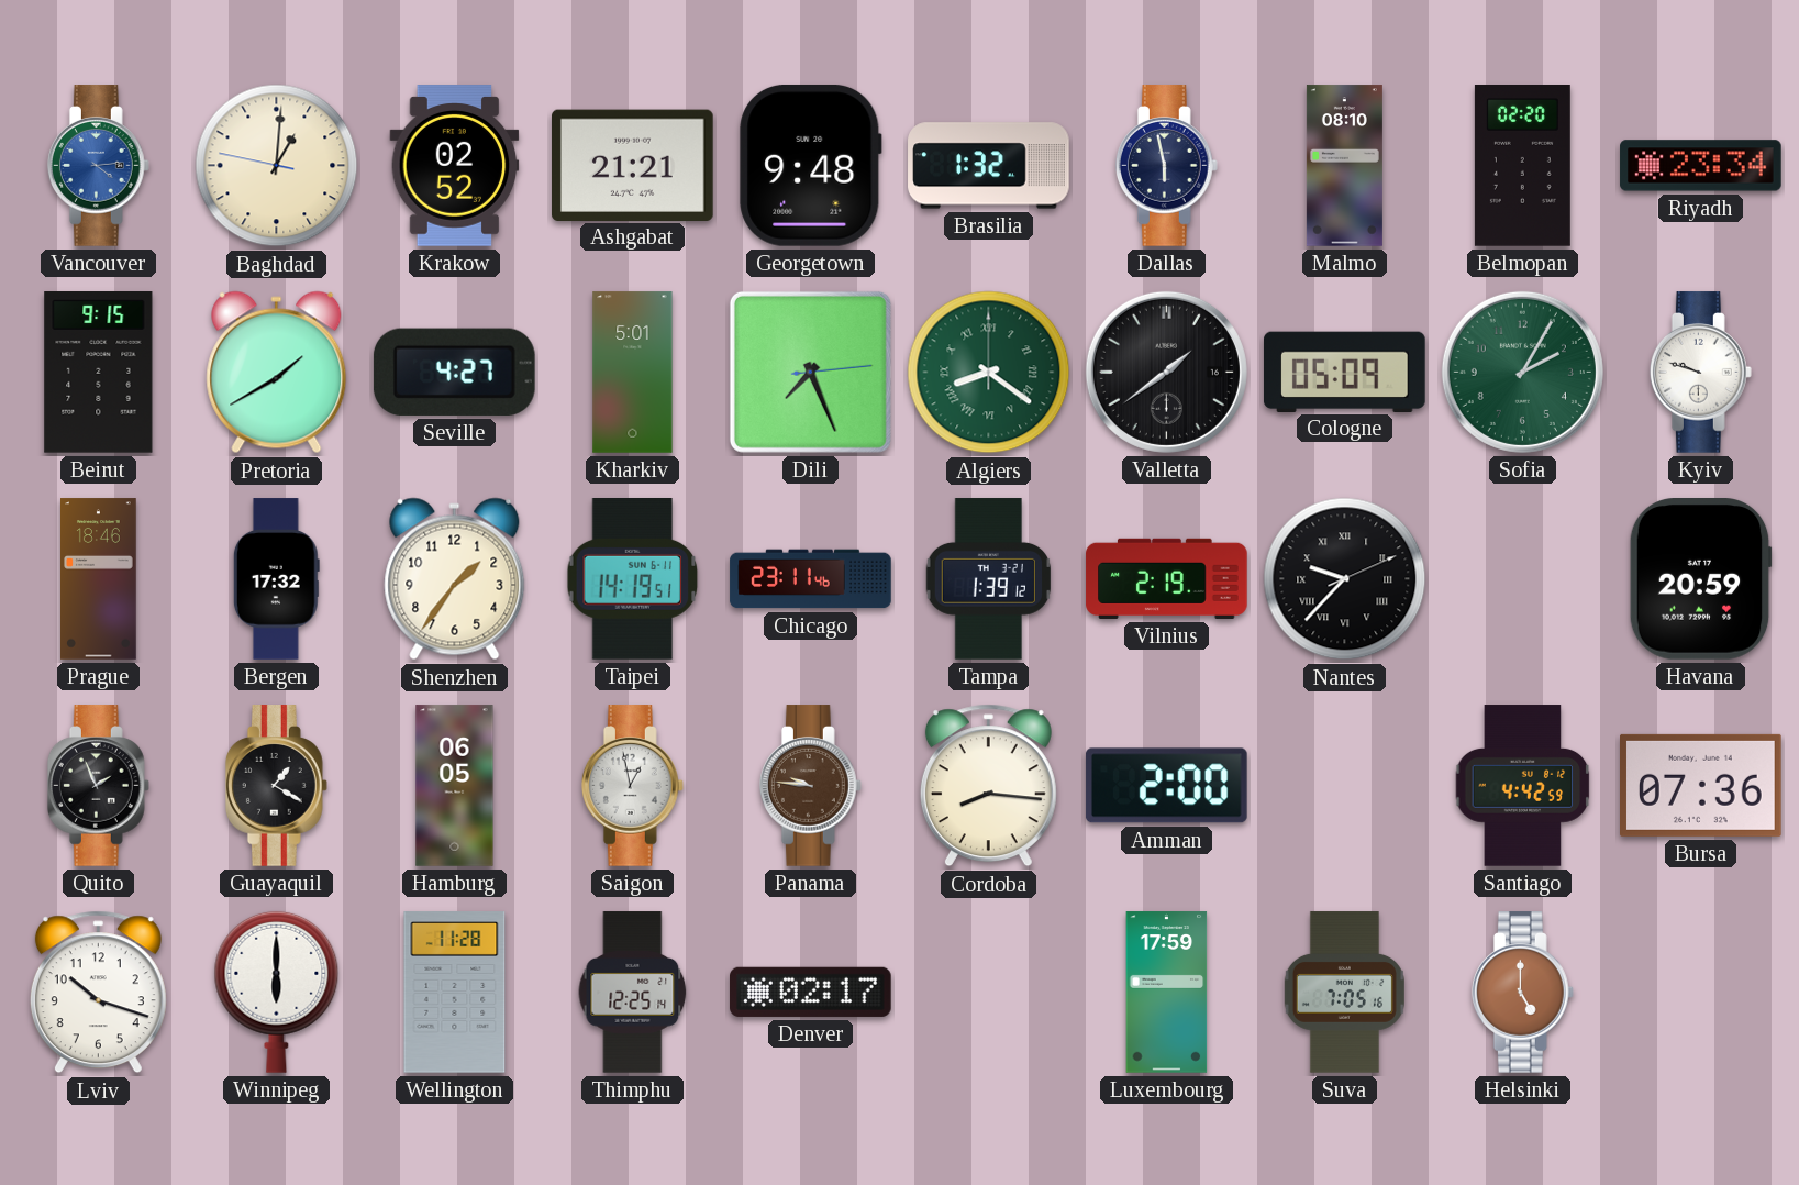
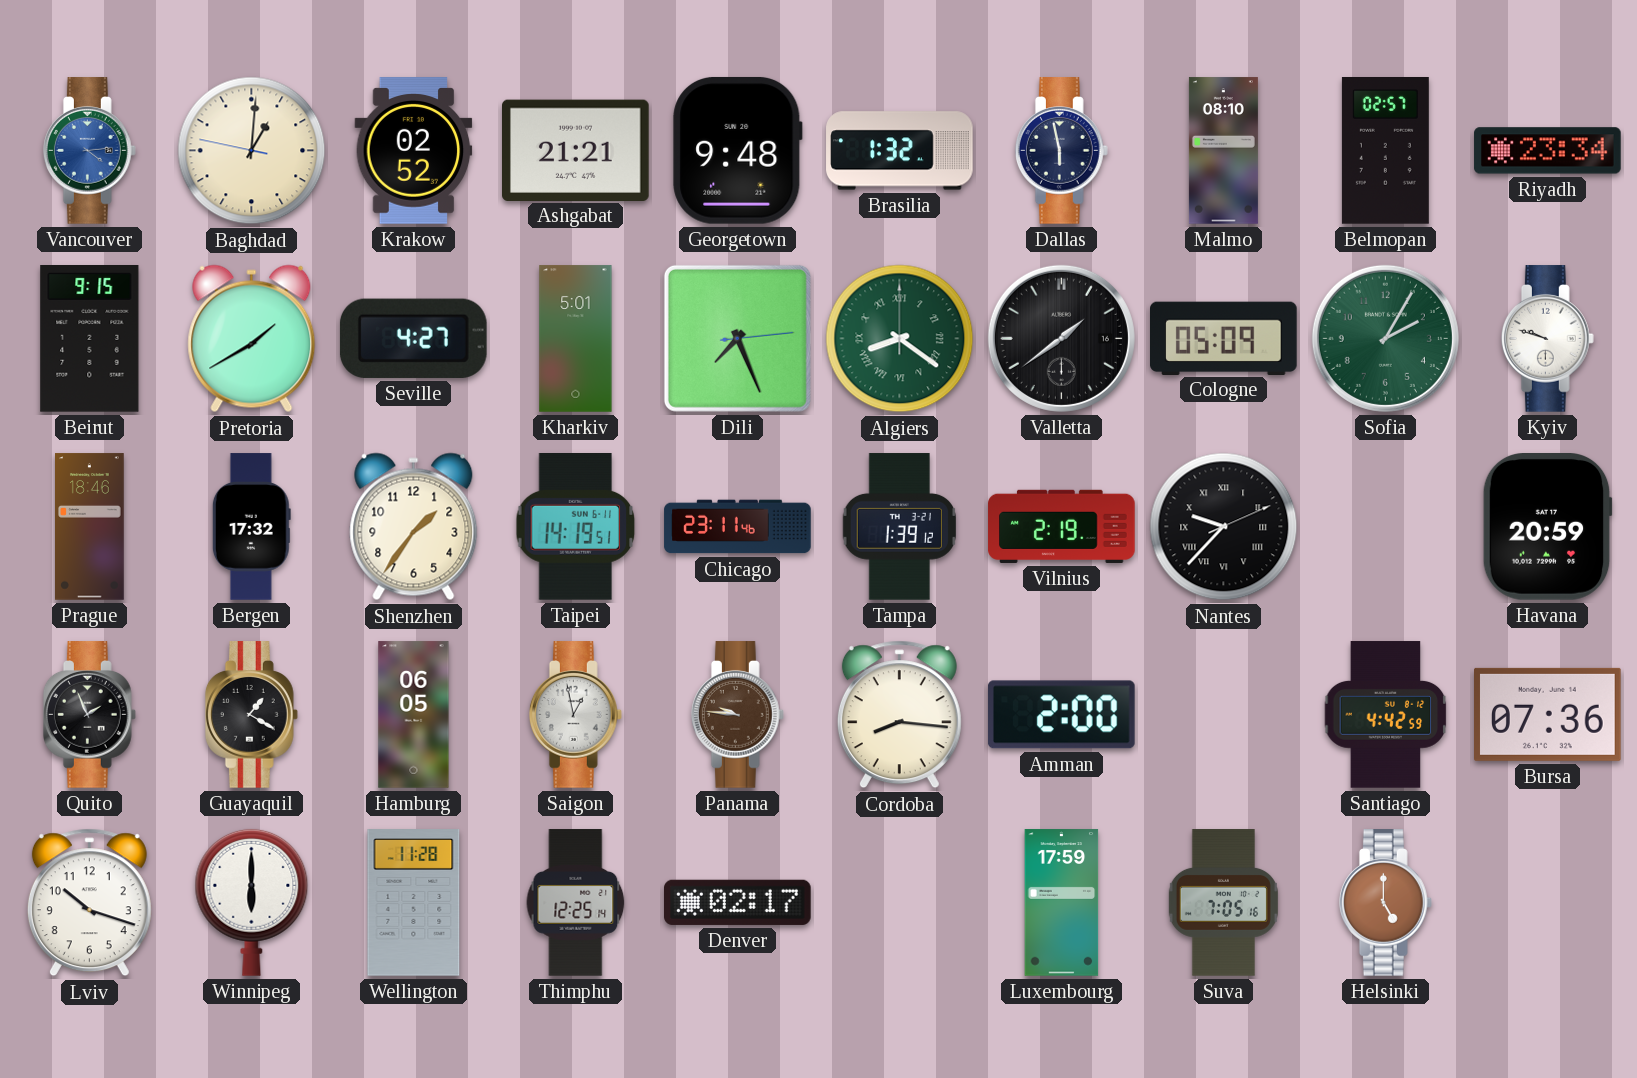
Belmopan: 02:20 -> 02:57 (1385, 151)
